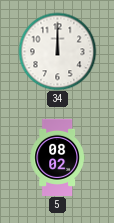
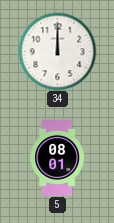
5: 08:02 -> 08:01 (57, 157)
